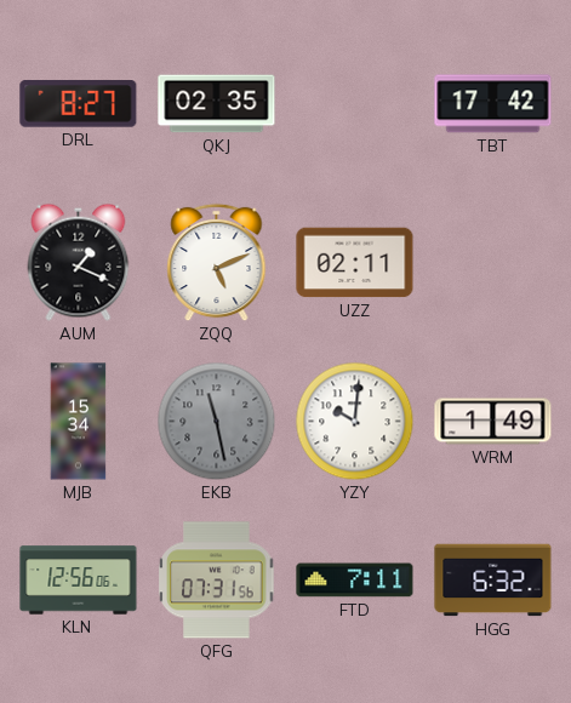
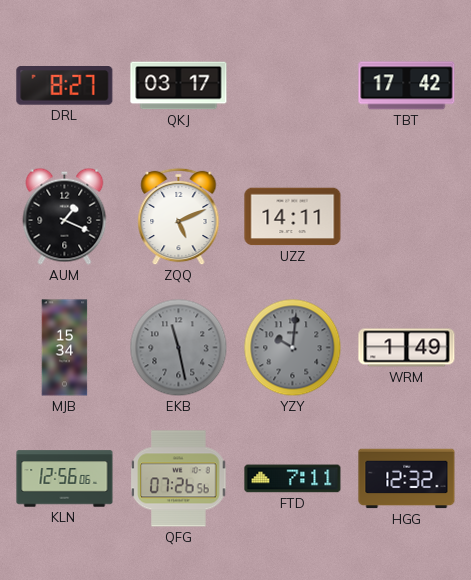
QKJ: 02:35 -> 03:17 (179, 86)
UZZ: 02:11 -> 14:11 (293, 217)
YZY dial: white -> grey (293, 348)
QFG: 07:31 -> 07:26 (179, 479)
HGG: 6:32 -> 12:32 (407, 479)
